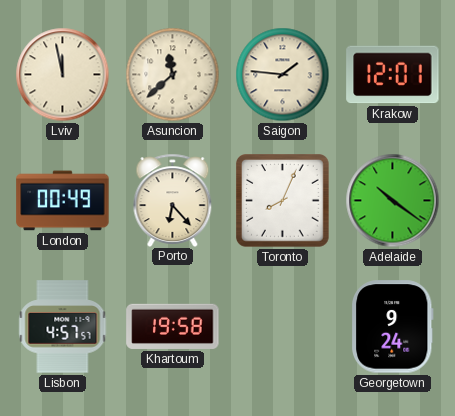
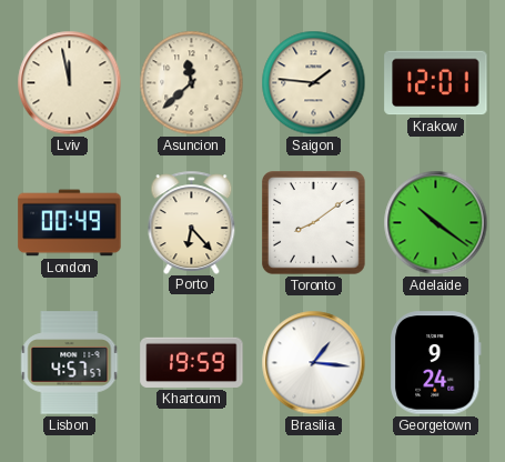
Toronto: 8:04 -> 8:09 (314, 223)
Khartoum: 19:58 -> 19:59 (192, 362)
Brasilia: none -> 1:16 (314, 363)
